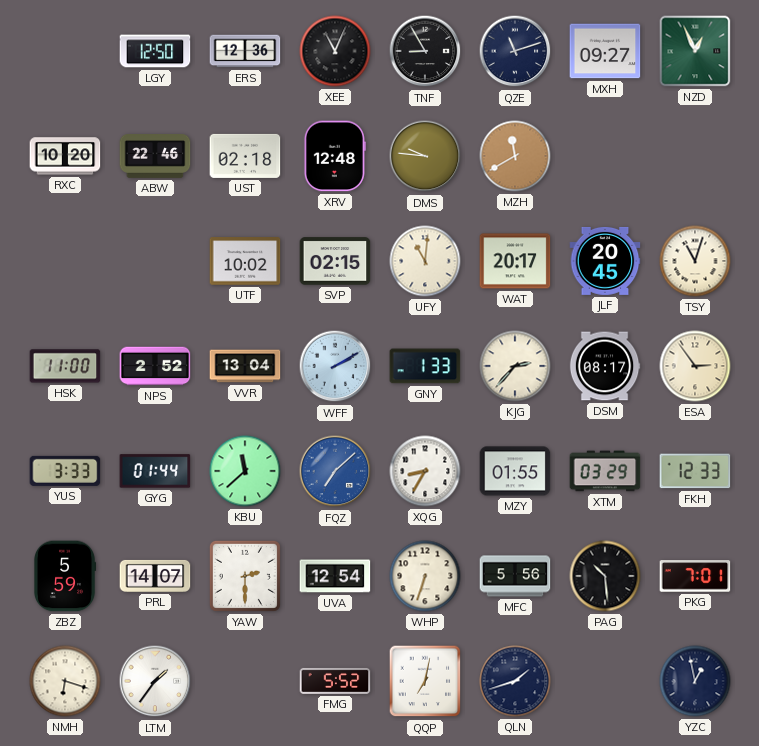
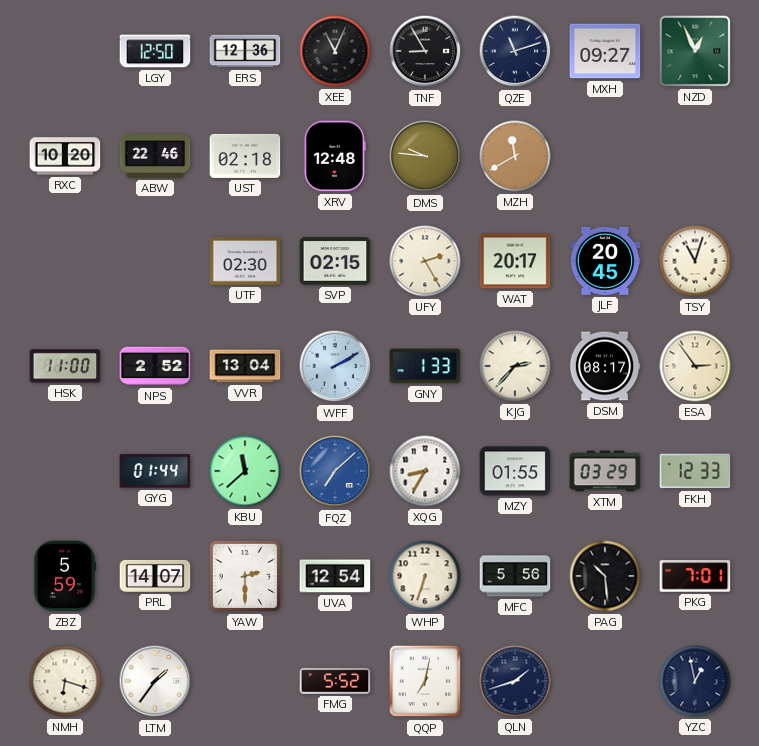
UTF: 10:02 -> 02:30 (245, 261)
UFY: 11:01 -> 2:25 (425, 261)
YUS: 3:33 -> none (65, 471)
